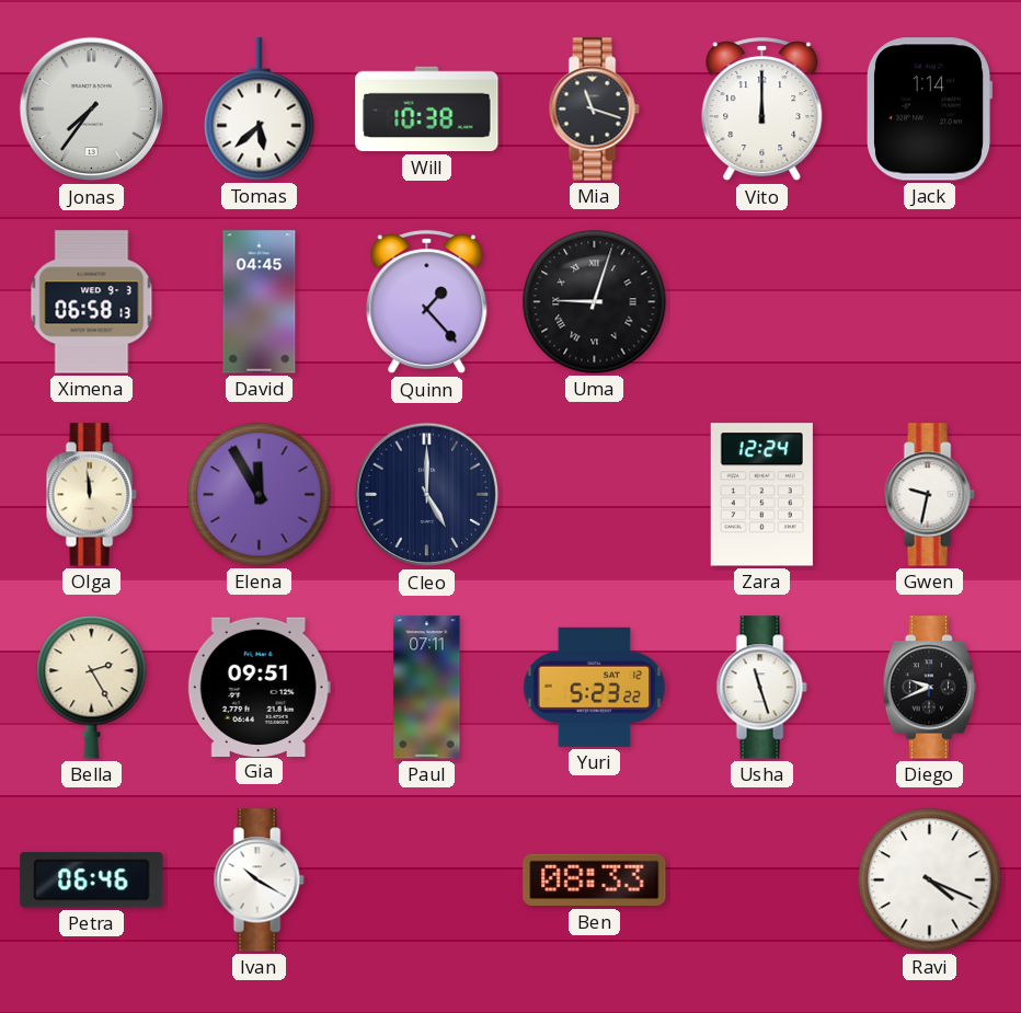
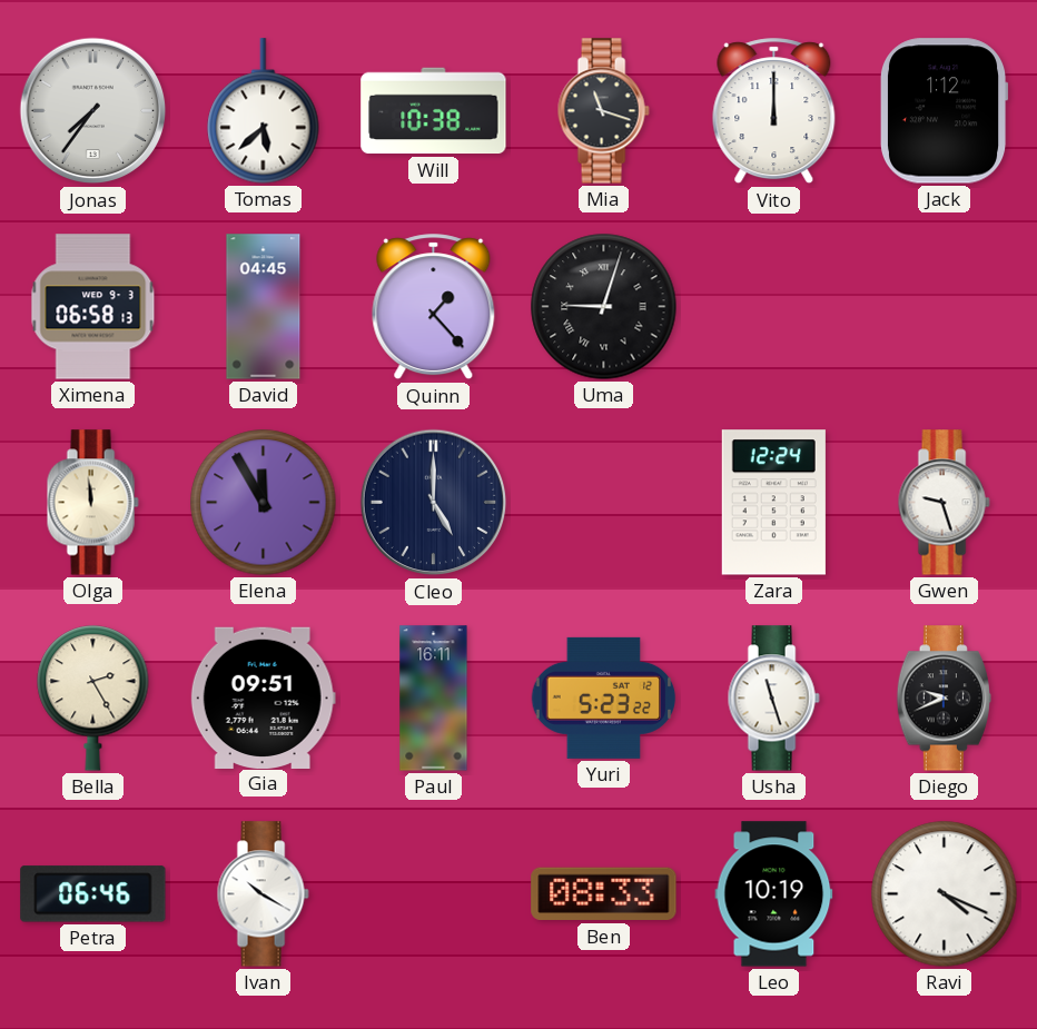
Jack: 1:14 -> 1:12 (944, 111)
Gwen: 9:32 -> 9:27 (944, 503)
Paul: 07:11 -> 16:11 (434, 699)
Leo: none -> 10:19 (774, 894)
